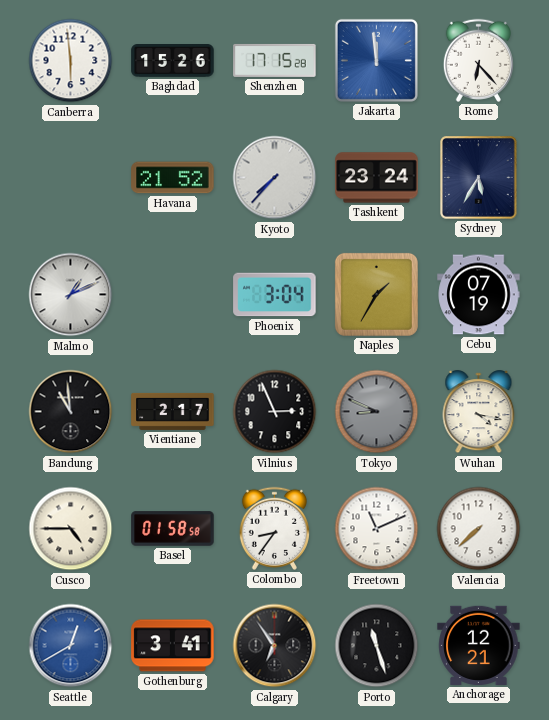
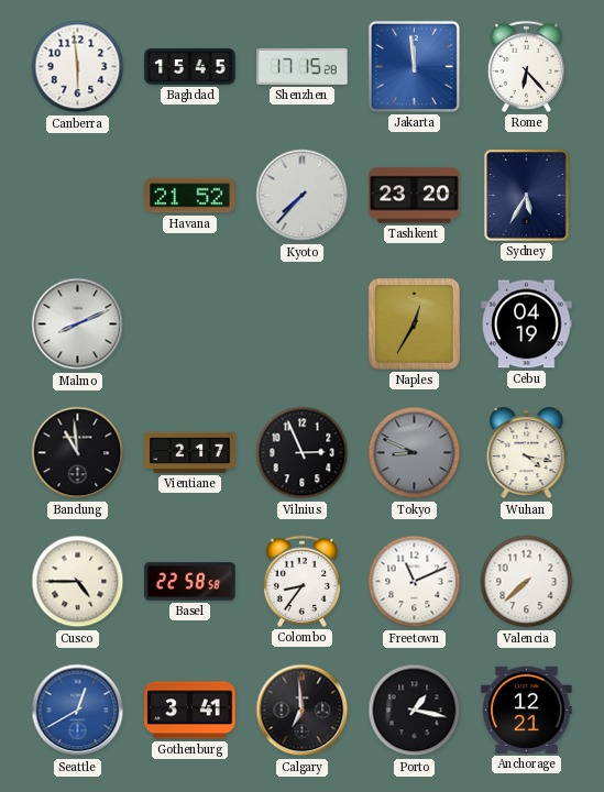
Baghdad: 15:26 -> 15:45 (190, 67)
Tashkent: 23:24 -> 23:20 (415, 196)
Malmo: 1:11 -> 8:11 (78, 324)
Phoenix: 3:04 -> none (275, 295)
Naples: 1:35 -> 12:35 (414, 323)
Cebu: 07:19 -> 04:19 (527, 324)
Basel: 01:58 -> 22:58 (190, 582)
Calgary: 6:54 -> 6:59 (303, 711)
Porto: 11:27 -> 1:17 (415, 711)
